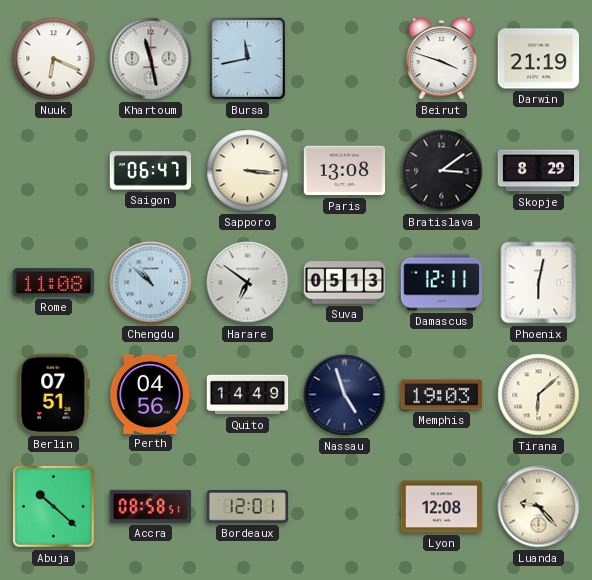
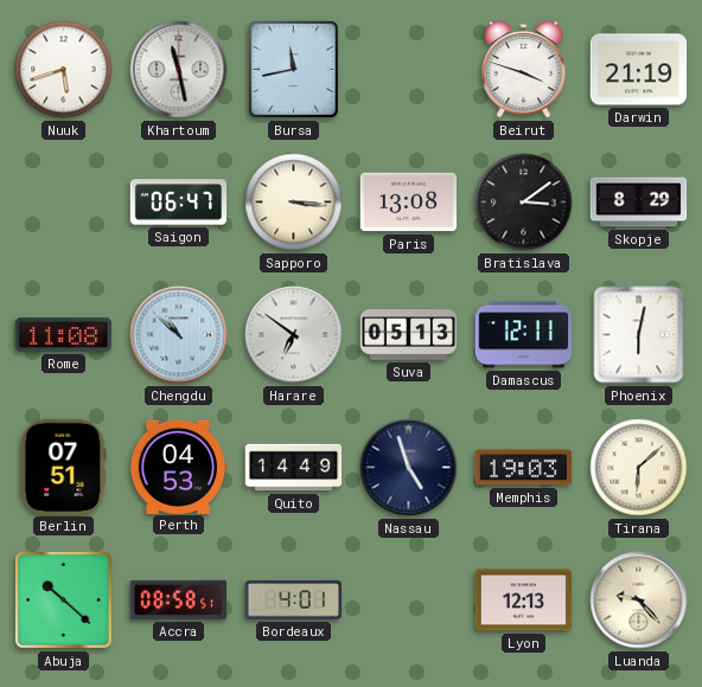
Nuuk: 6:19 -> 5:42 (64, 70)
Perth: 04:56 -> 04:53 (178, 467)
Bordeaux: 12:01 -> 4:01 (294, 601)
Lyon: 12:08 -> 12:13 (524, 601)
